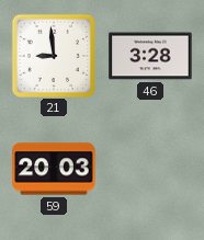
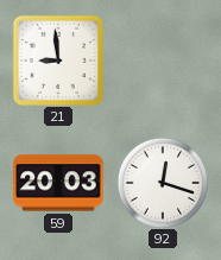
46: 3:28 -> none (150, 56)
92: none -> 12:18 (163, 183)
